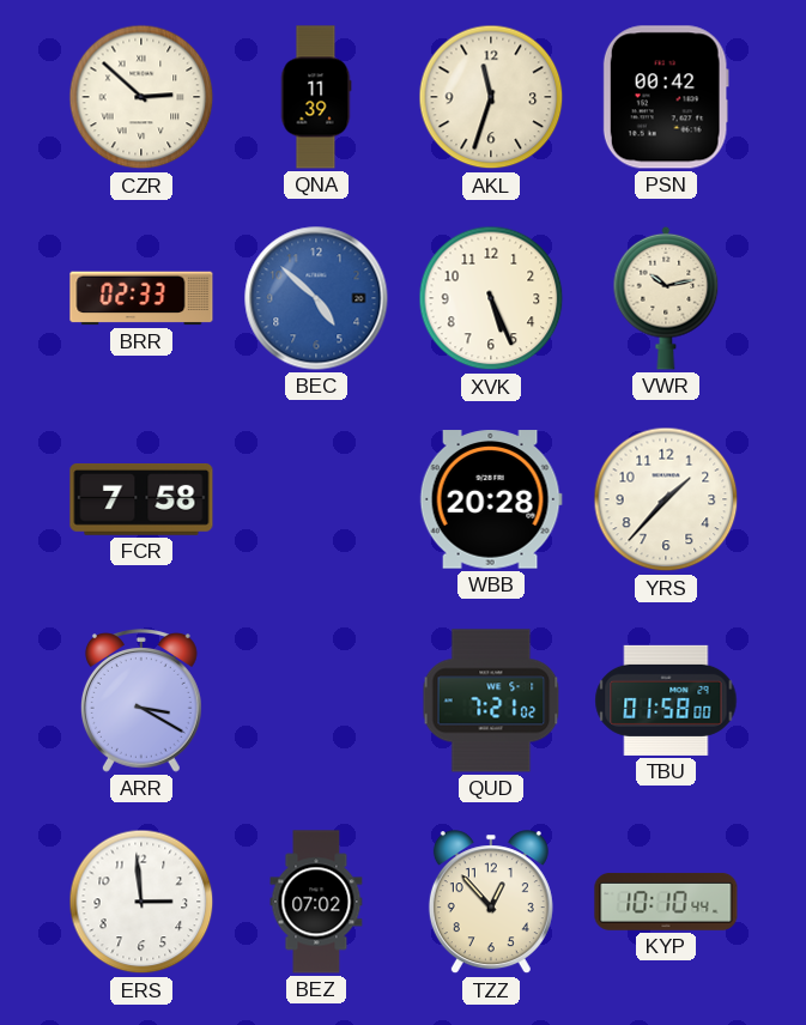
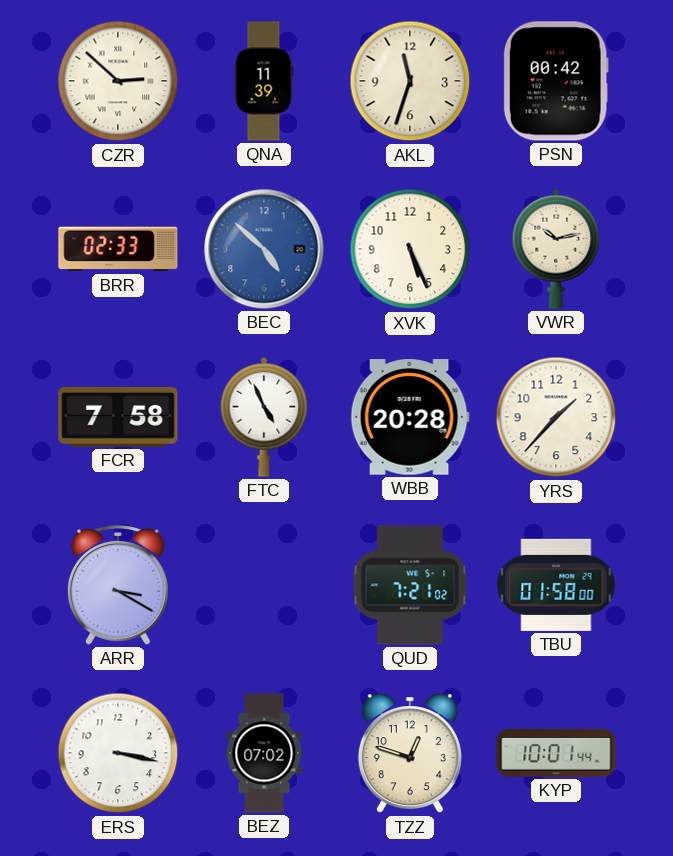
FTC: none -> 4:56 (264, 417)
ERS: 2:59 -> 3:17 (118, 753)
TZZ: 12:53 -> 12:48 (410, 754)
KYP: 10:10 -> 10:01 (556, 753)
